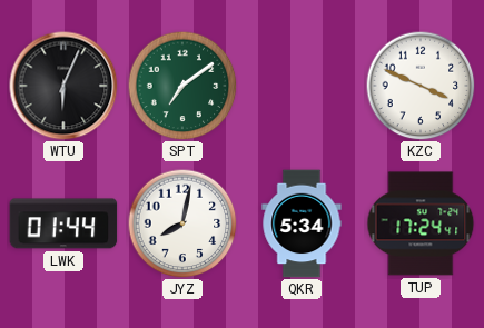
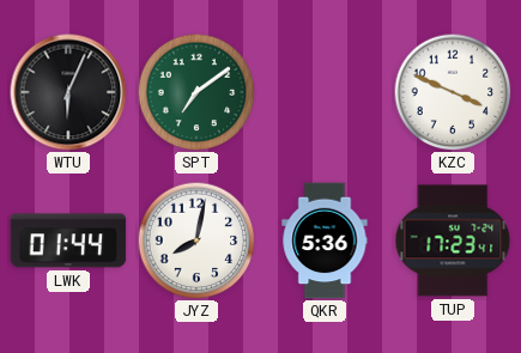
QKR: 5:34 -> 5:36 (325, 241)
TUP: 17:24 -> 17:23 (453, 241)
